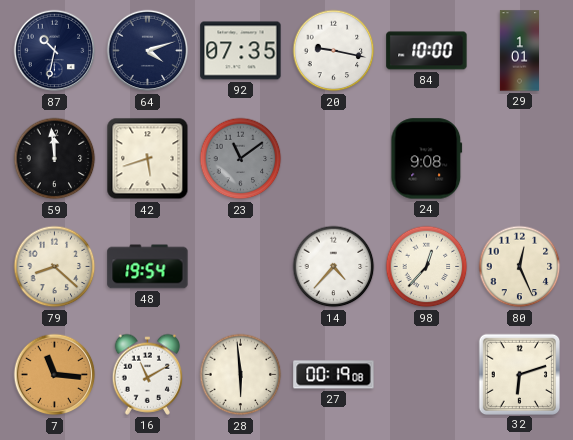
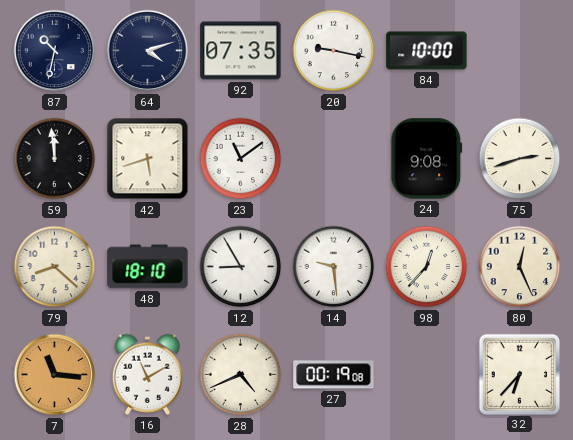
29: 1:01 -> none (519, 51)
23 dial: grey -> white (241, 159)
75: none -> 2:42 (520, 159)
48: 19:54 -> 18:10 (148, 267)
12: none -> 8:55 (241, 267)
14: 4:37 -> 9:29 (334, 267)
28: 5:59 -> 4:41 (241, 375)
32: 6:12 -> 6:37 (519, 374)
